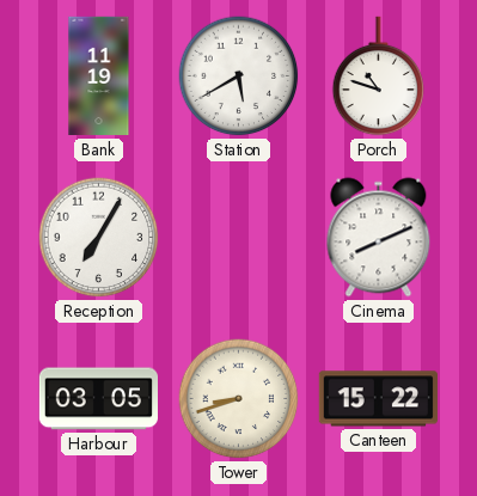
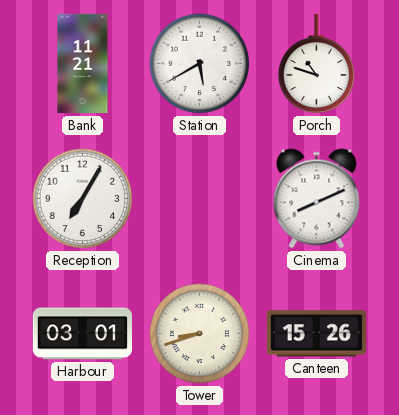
Bank: 11:19 -> 11:21 (83, 64)
Harbour: 03:05 -> 03:01 (82, 334)
Canteen: 15:22 -> 15:26 (316, 334)
